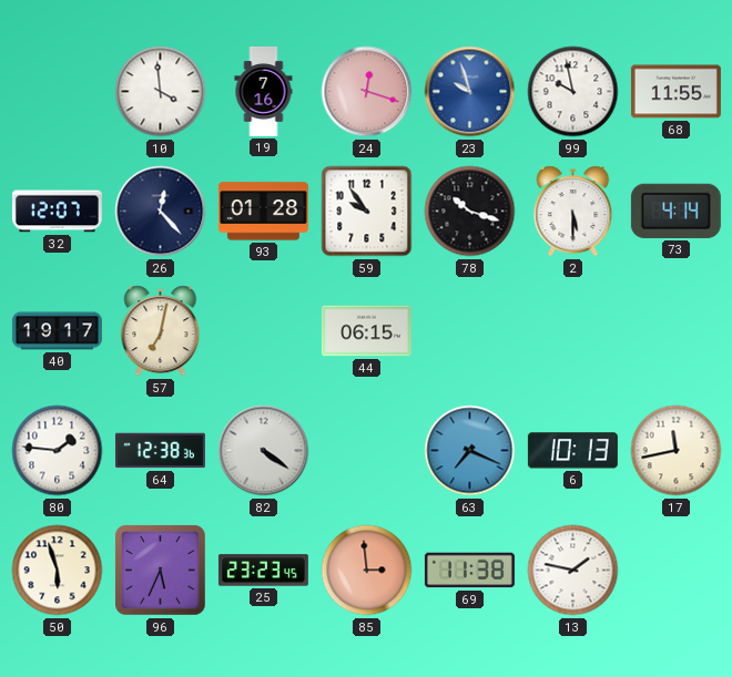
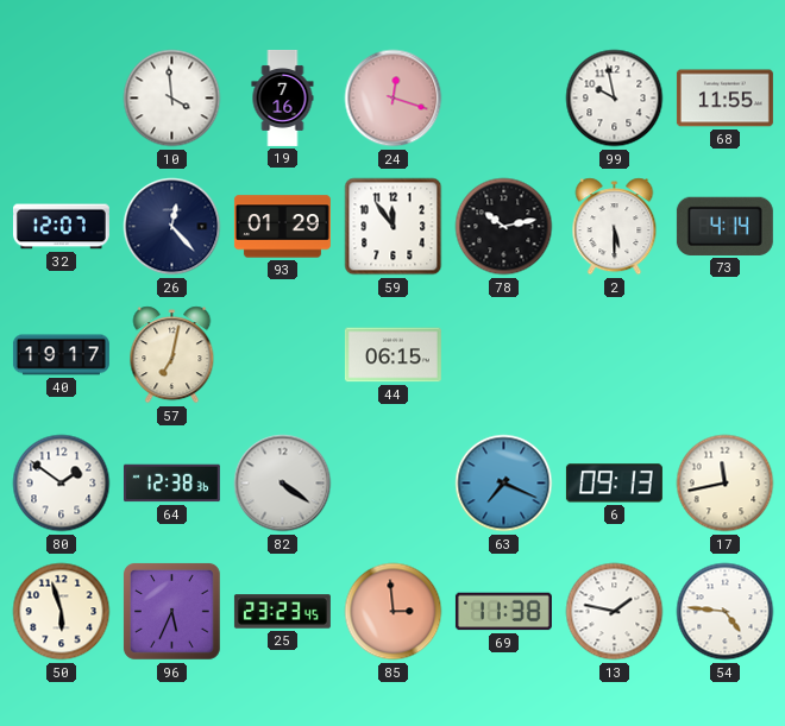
23: 9:57 -> none (470, 92)
93: 01:28 -> 01:29 (282, 227)
59: 9:54 -> 11:54 (394, 227)
78: 10:18 -> 10:13 (504, 227)
80: 1:46 -> 1:51 (62, 484)
6: 10:13 -> 09:13 (614, 484)
54: none -> 4:46 (726, 612)
